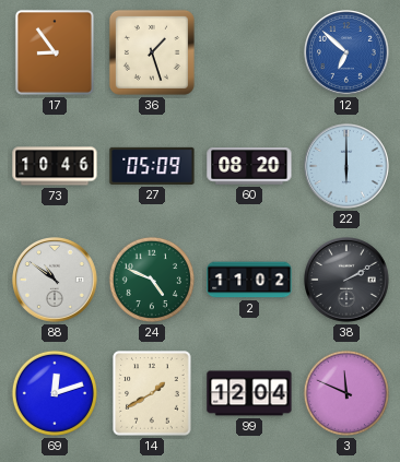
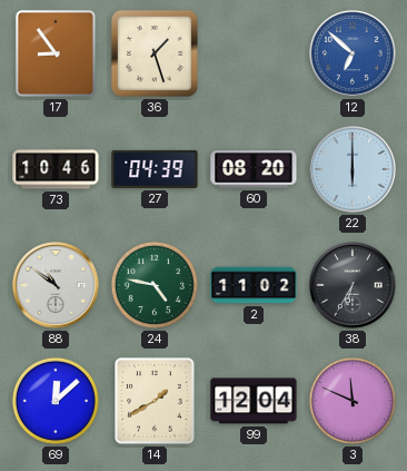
27: 05:09 -> 04:39 (155, 169)
24: 4:49 -> 4:47 (155, 285)
38: 2:10 -> 6:35 (354, 286)
69: 12:12 -> 12:08 (56, 401)
